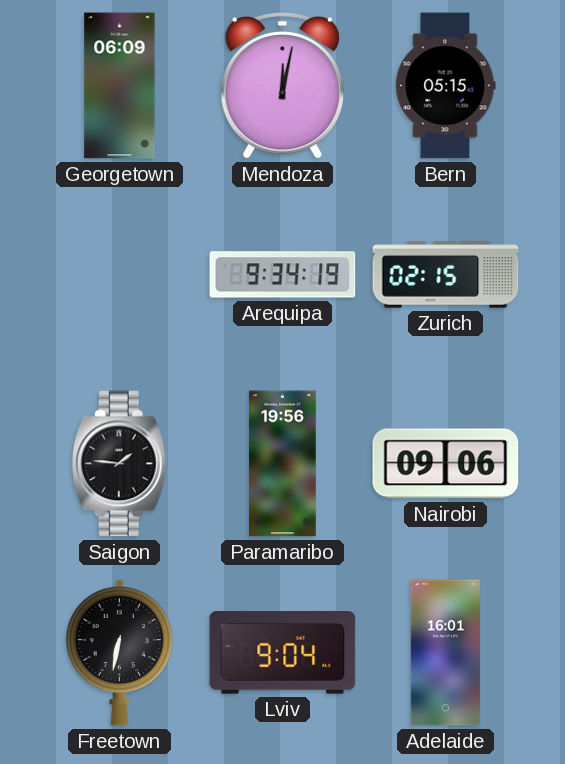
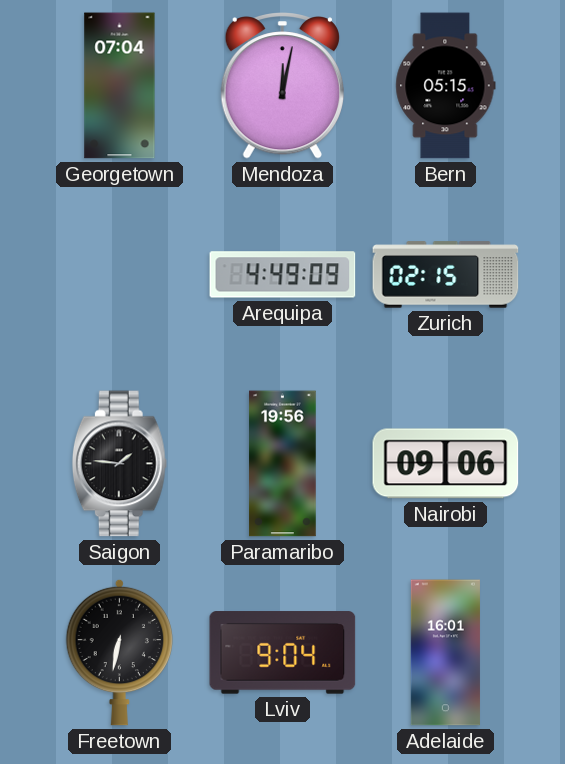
Georgetown: 06:09 -> 07:04 (120, 86)
Arequipa: 9:34 -> 4:49 (283, 275)
